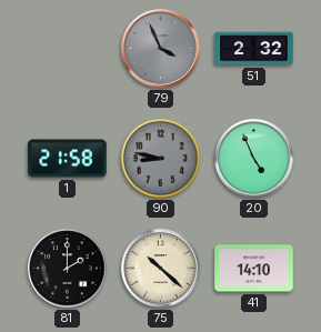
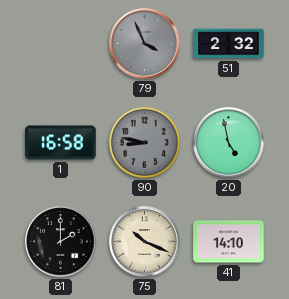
1: 21:58 -> 16:58 (61, 143)
20: 4:56 -> 4:58 (229, 143)
75: 10:22 -> 10:19 (145, 242)
